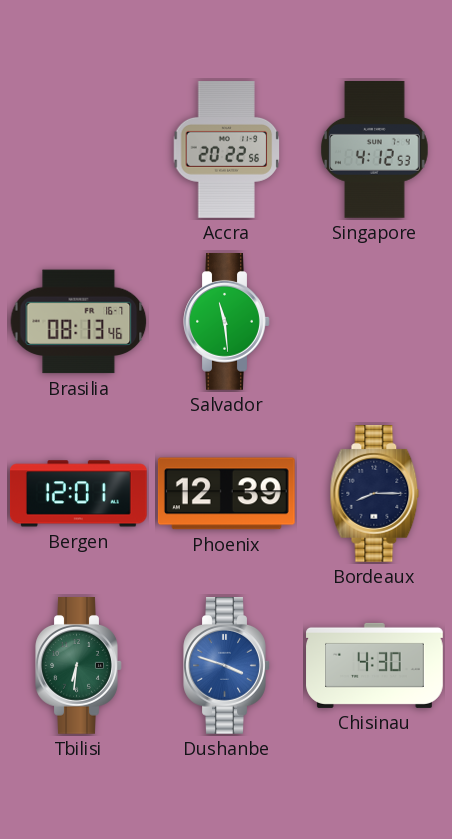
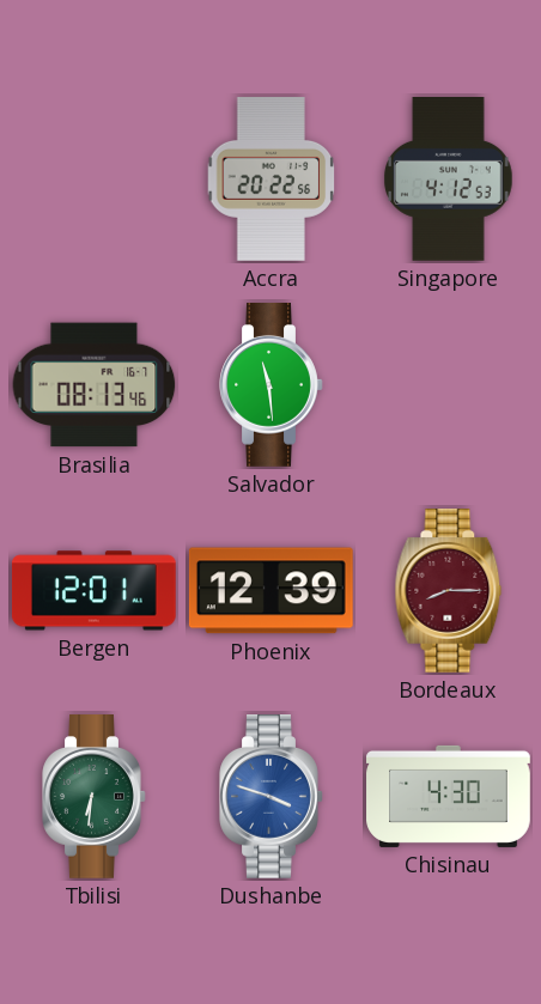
Bordeaux dial: navy -> burgundy (449, 591)
